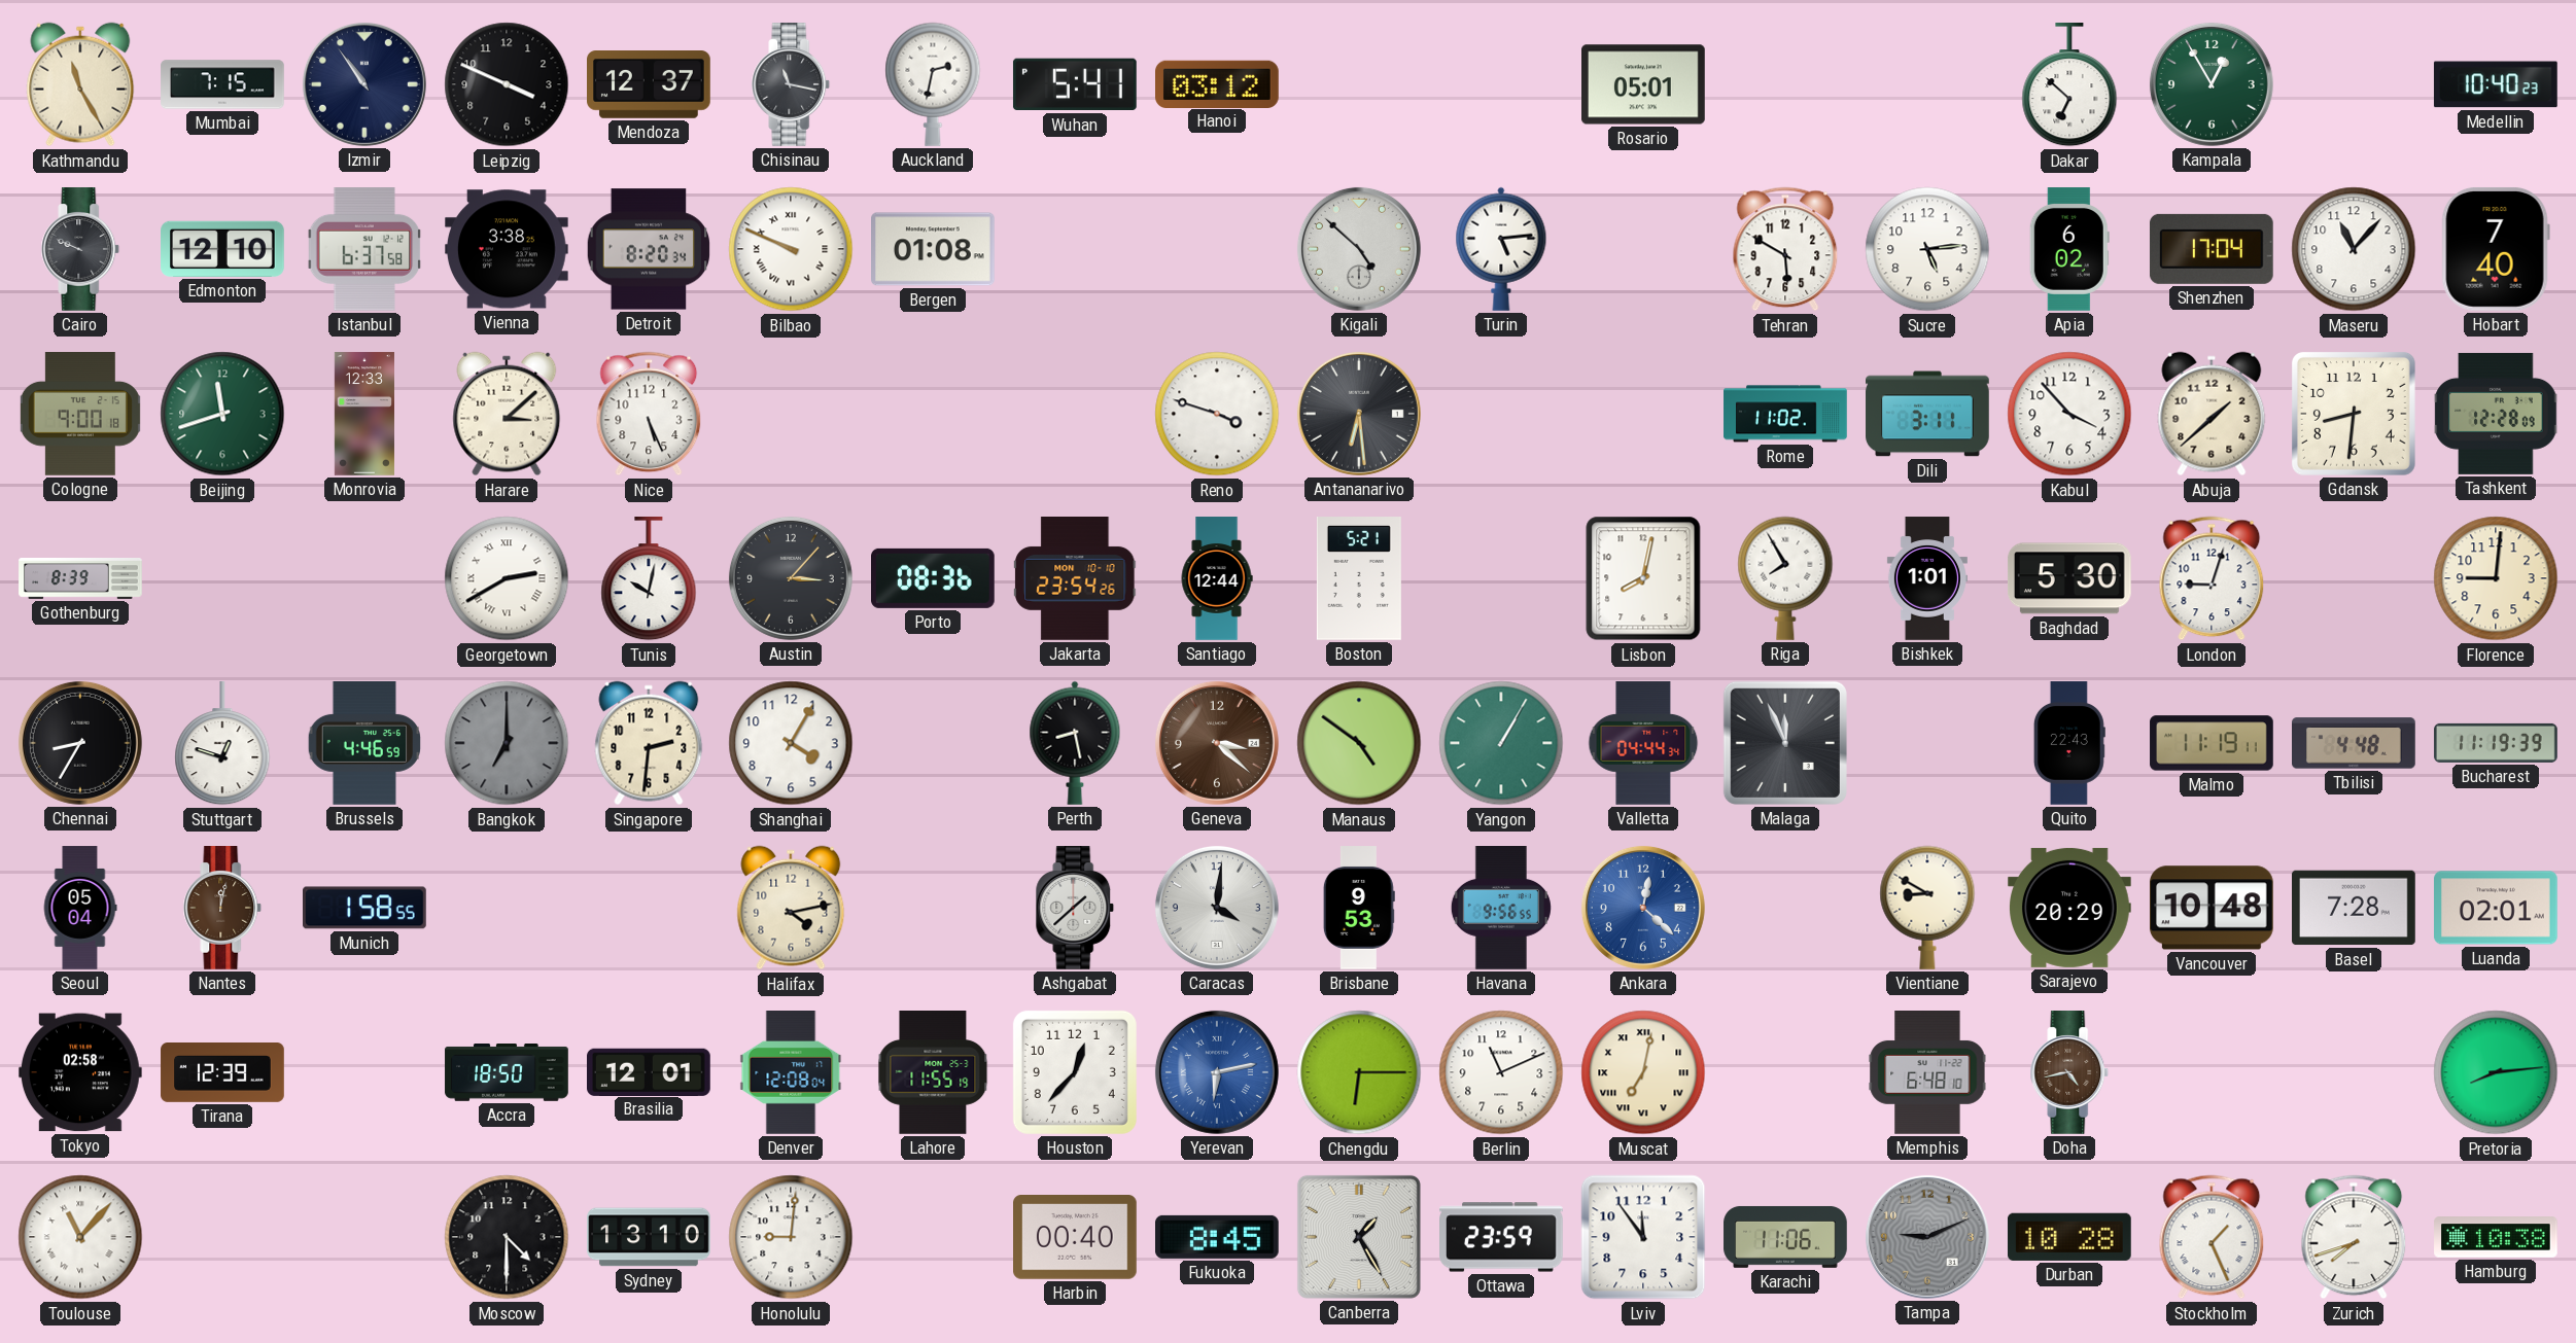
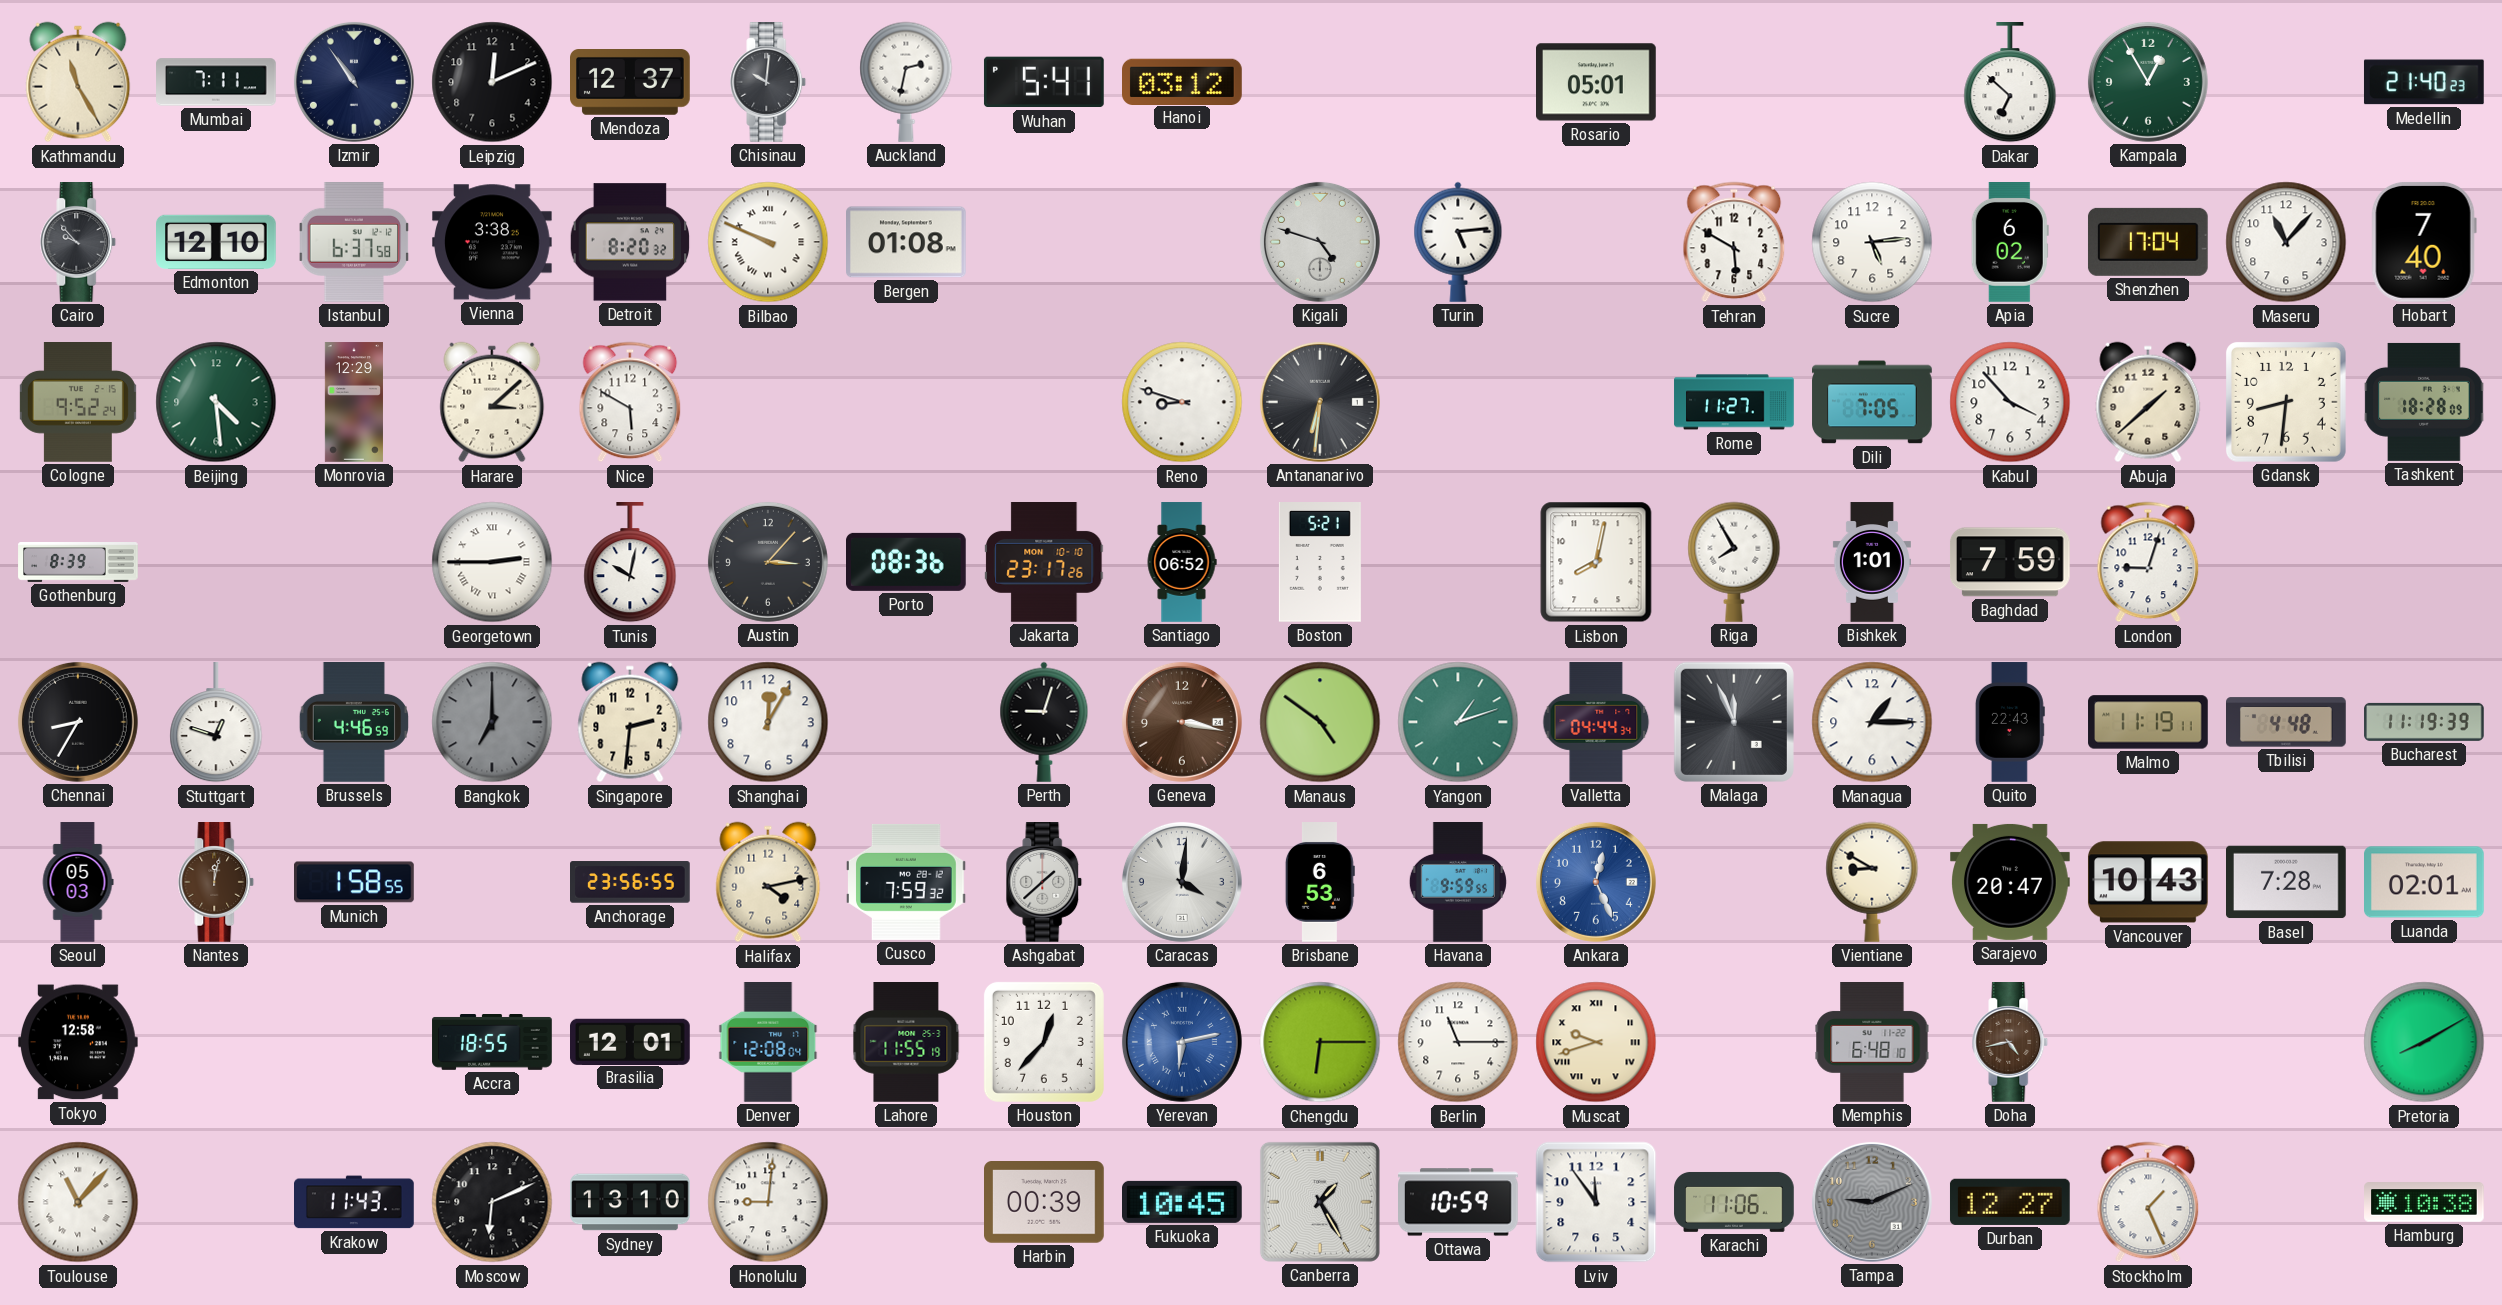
Mumbai: 7:15 -> 7:11 (216, 82)
Leipzig: 3:49 -> 12:11 (492, 82)
Chisinau: 11:17 -> 10:01 (768, 83)
Medellin: 10:40 -> 21:40 (2424, 82)
Cairo: 9:49 -> 9:53 (78, 243)
Detroit: 8:20:34 -> 8:20:32 (630, 242)
Kigali: 4:52 -> 4:48 (1320, 242)
Cologne: 9:00 -> 9:52 (78, 403)
Beijing: 11:42 -> 4:29 (216, 402)
Monrovia: 12:33 -> 12:29 (354, 402)
Nice: 5:26 -> 5:50 (630, 402)
Reno: 3:48 -> 8:48 (1182, 402)
Antananarivo: 6:29 -> 6:31 (1320, 402)
Rome: 11:02 -> 11:27 (1734, 402)
Dili: 3:11 -> 7:05 (1872, 402)
Tashkent: 12:28 -> 18:28 (2424, 402)
Georgetown: 2:40 -> 2:45 (492, 562)
Jakarta: 23:54 -> 23:17 (1045, 563)
Santiago: 12:44 -> 06:52 (1182, 562)
Baghdad: 5:30 -> 7:59 (2010, 562)
Florence: 9:01 -> none (2496, 578)
Shanghai: 4:05 -> 12:05 (768, 722)
Perth: 8:28 -> 9:03 (1044, 722)
Geneva: 3:22 -> 3:17 (1182, 722)
Yangon: 1:05 -> 1:12 (1458, 722)
Managua: none -> 1:15 (1872, 722)
Seoul: 05:04 -> 05:03 (78, 882)
Anchorage: none -> 23:56 (630, 882)
Cusco: none -> 7:59 (907, 882)
Brisbane: 9:53 -> 6:53 (1320, 882)
Havana: 9:56 -> 9:59 (1458, 883)
Ankara: 12:22 -> 12:26 (1596, 882)
Sarajevo: 20:29 -> 20:47 (2011, 882)
Vancouver: 10:48 -> 10:43 (2148, 882)
Tokyo: 02:58 -> 12:58 (78, 1042)
Tirana: 12:39 -> none (222, 1073)
Accra: 18:50 -> 18:55 (492, 1042)
Berlin: 11:11 -> 11:15 (1458, 1042)
Muscat: 7:02 -> 9:42 (1596, 1042)
Pretoria: 8:14 -> 8:10 (2424, 1042)
Krakow: none -> 11:43 (355, 1202)
Moscow: 4:30 -> 6:11 (492, 1202)
Harbin: 00:40 -> 00:39 (1045, 1202)
Fukuoka: 8:45 -> 10:45 (1183, 1202)
Ottawa: 23:59 -> 10:59 (1459, 1202)
Durban: 10:28 -> 12:27 (2010, 1202)
Zurich: 7:42 -> none (2354, 1237)
